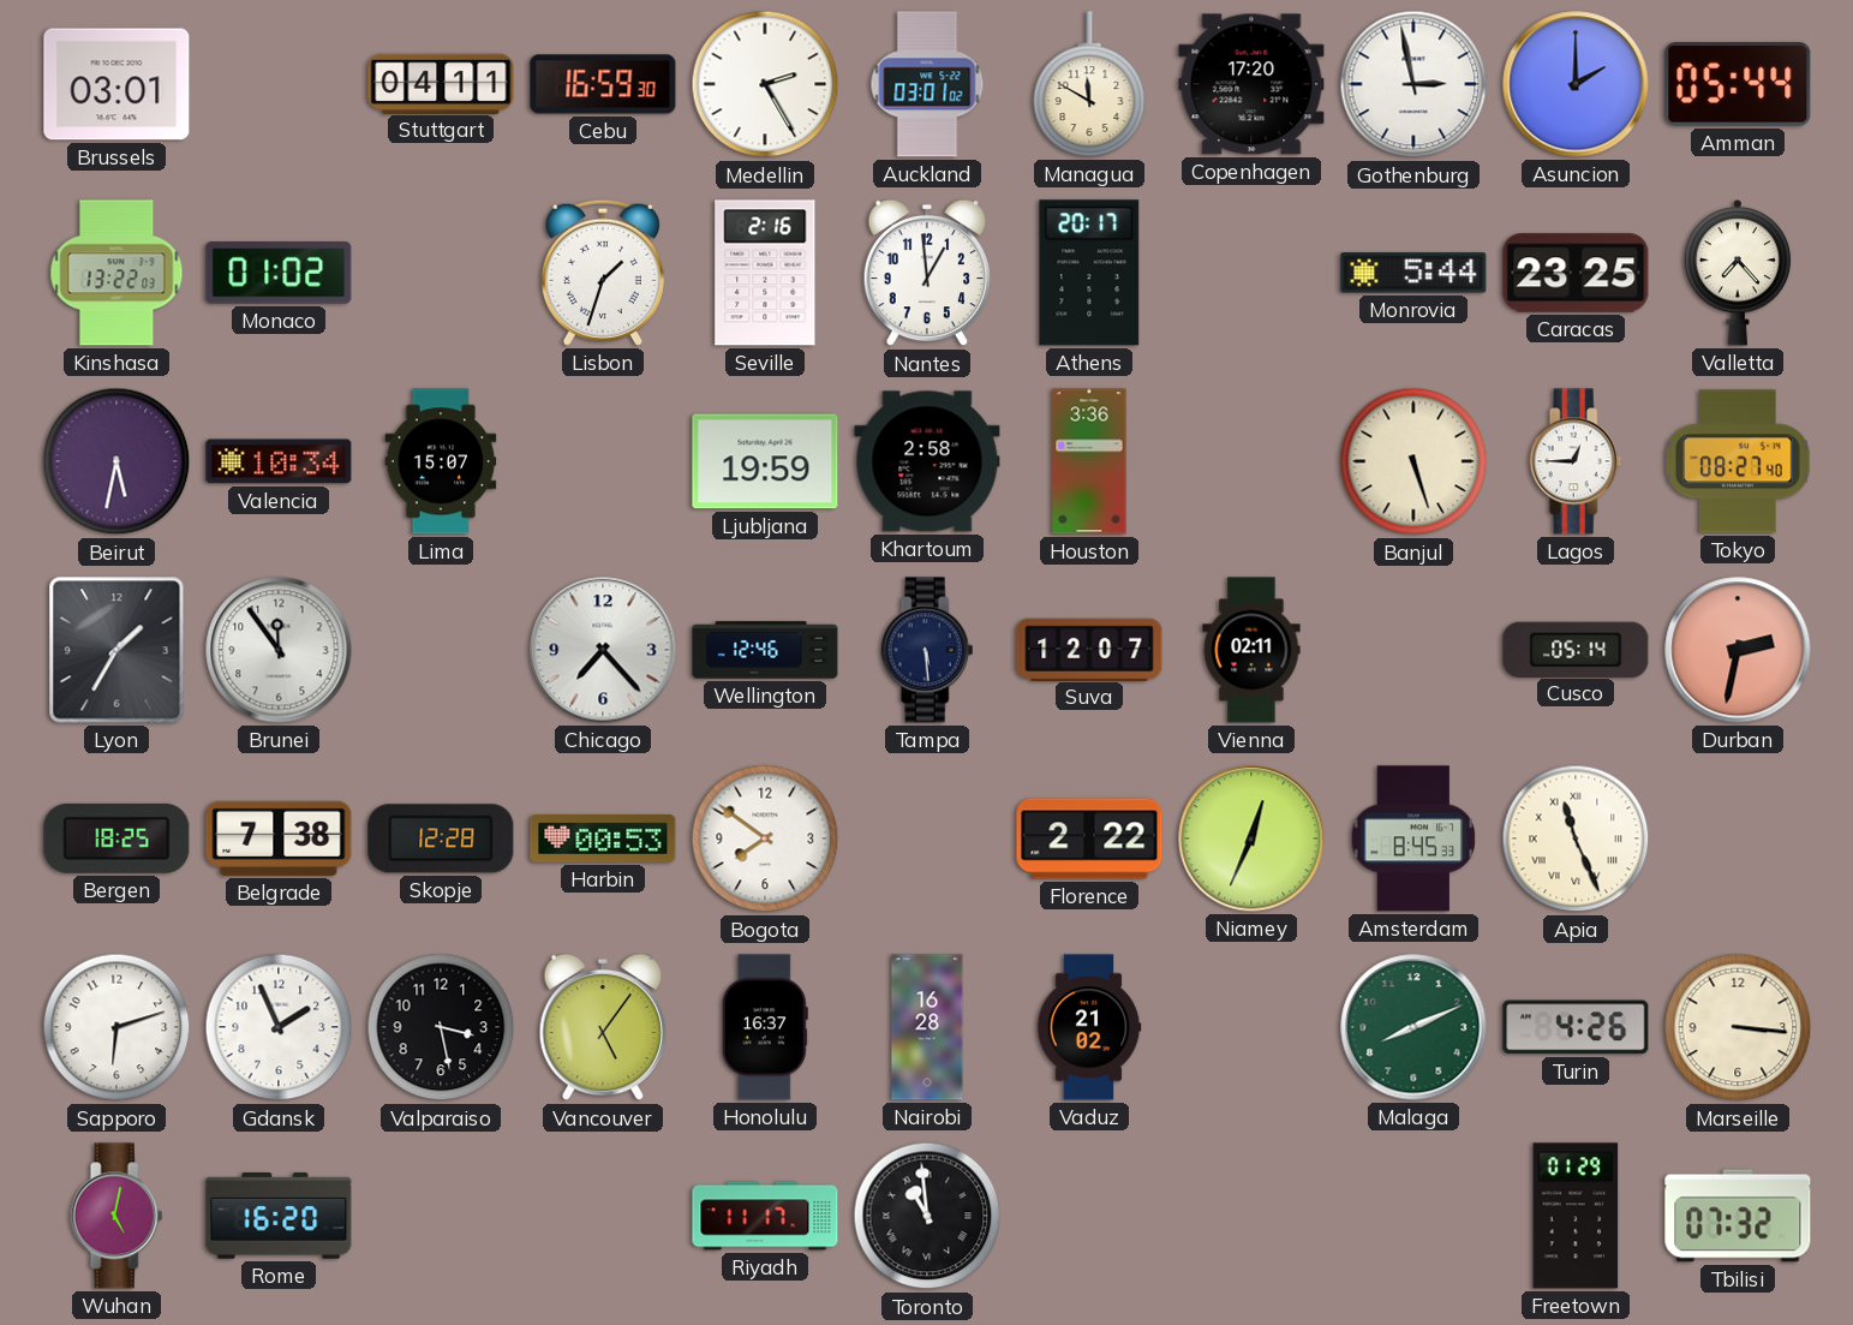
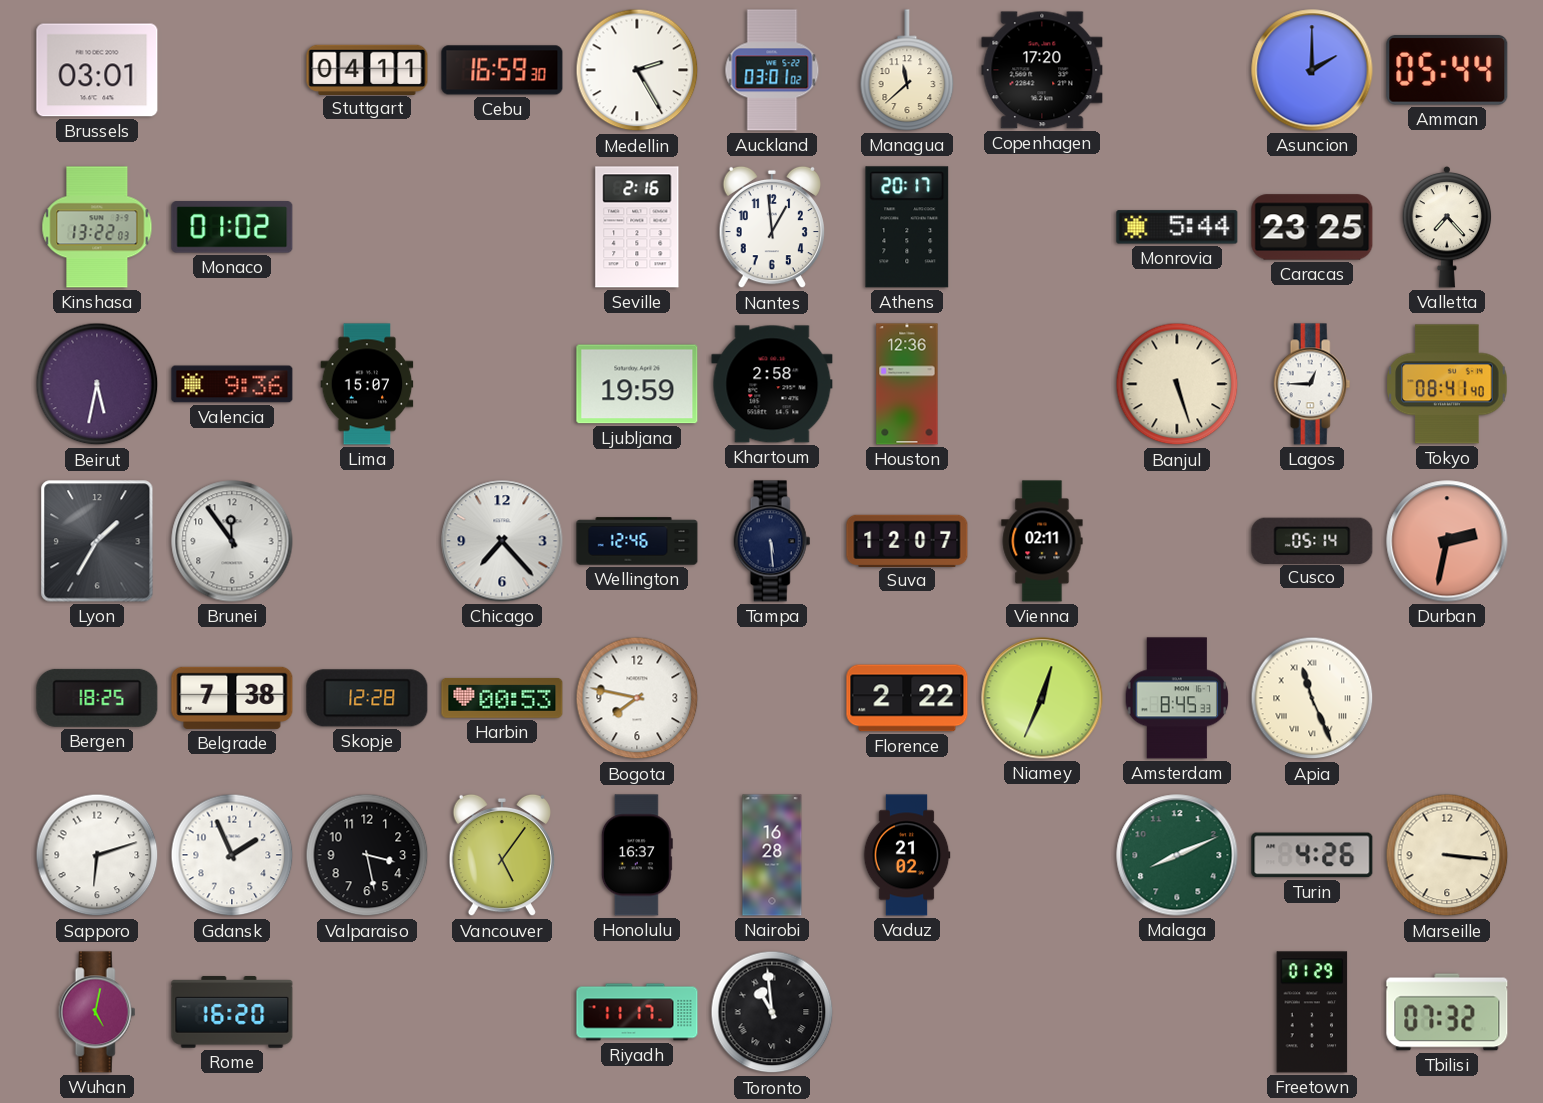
Managua: 11:50 -> 11:38 (907, 70)
Gothenburg: 2:58 -> none (1413, 84)
Lisbon: 1:33 -> none (603, 273)
Valencia: 10:34 -> 9:36 (232, 384)
Houston: 3:36 -> 12:36 (907, 384)
Tokyo: 08:27 -> 08:41 (1447, 384)
Bogota: 7:51 -> 7:47 (637, 698)
